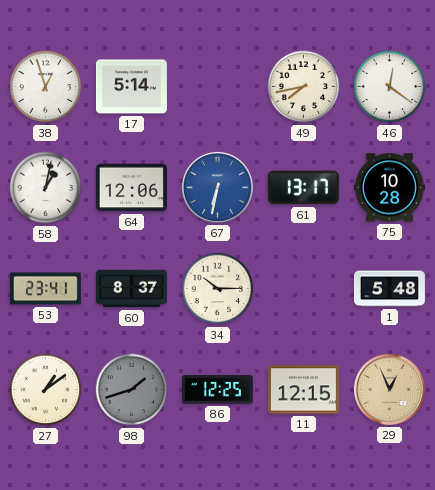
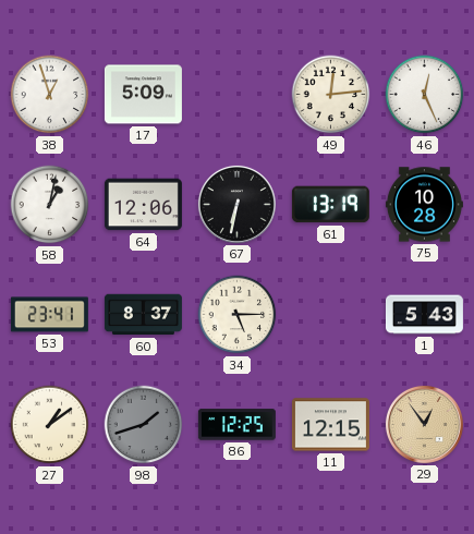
17: 5:14 -> 5:09 (143, 95)
49: 7:43 -> 12:14 (331, 95)
46: 12:21 -> 12:26 (425, 95)
67 dial: blue -> black (236, 204)
61: 13:17 -> 13:19 (330, 205)
34: 10:15 -> 5:15 (238, 315)
1: 5:48 -> 5:43 (424, 315)
29: 12:56 -> 12:54 (424, 424)
